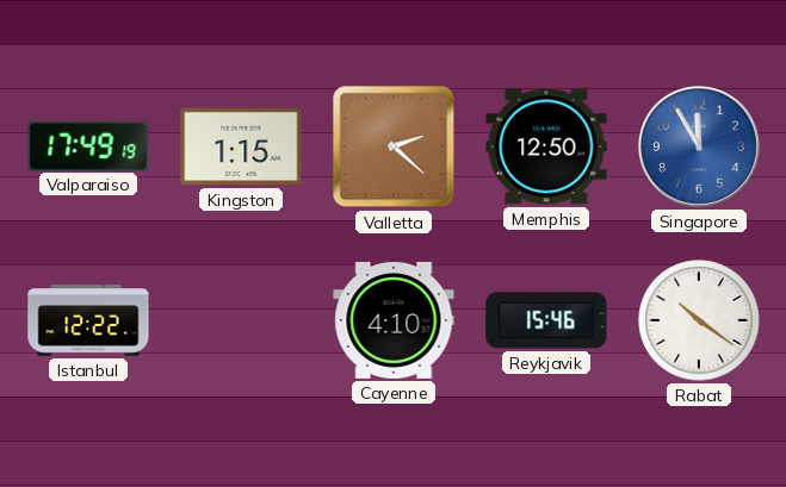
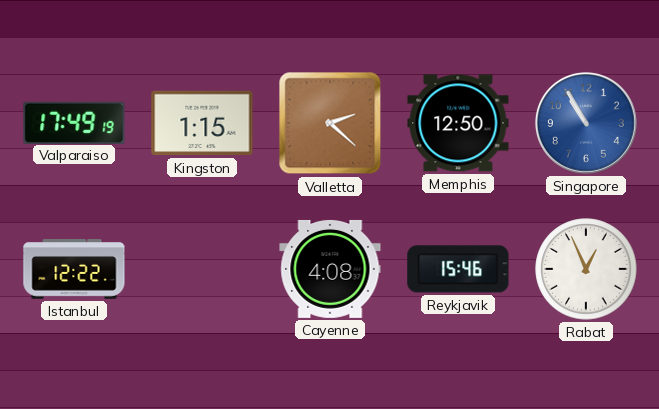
Singapore: 11:55 -> 10:55 (586, 123)
Cayenne: 4:10 -> 4:08 (330, 269)
Rabat: 10:21 -> 12:56 (586, 269)
